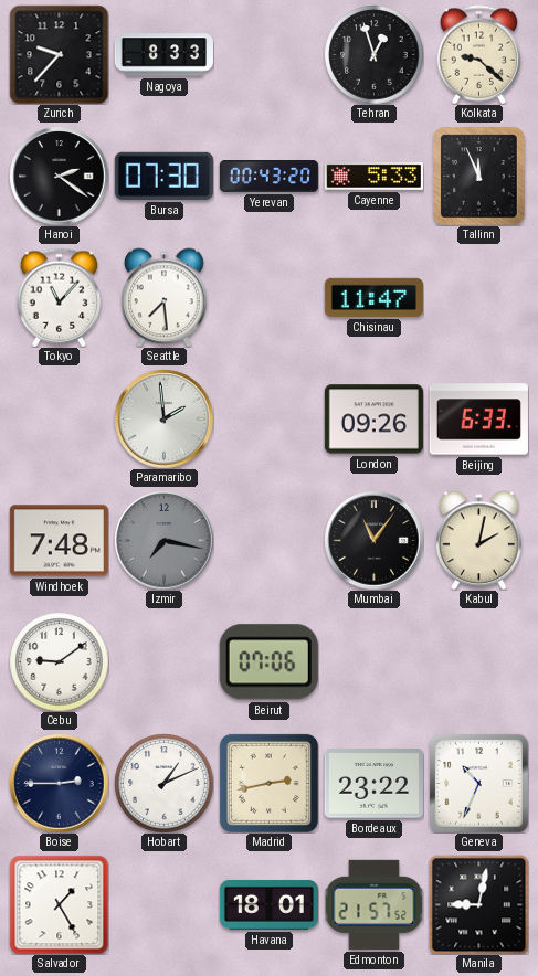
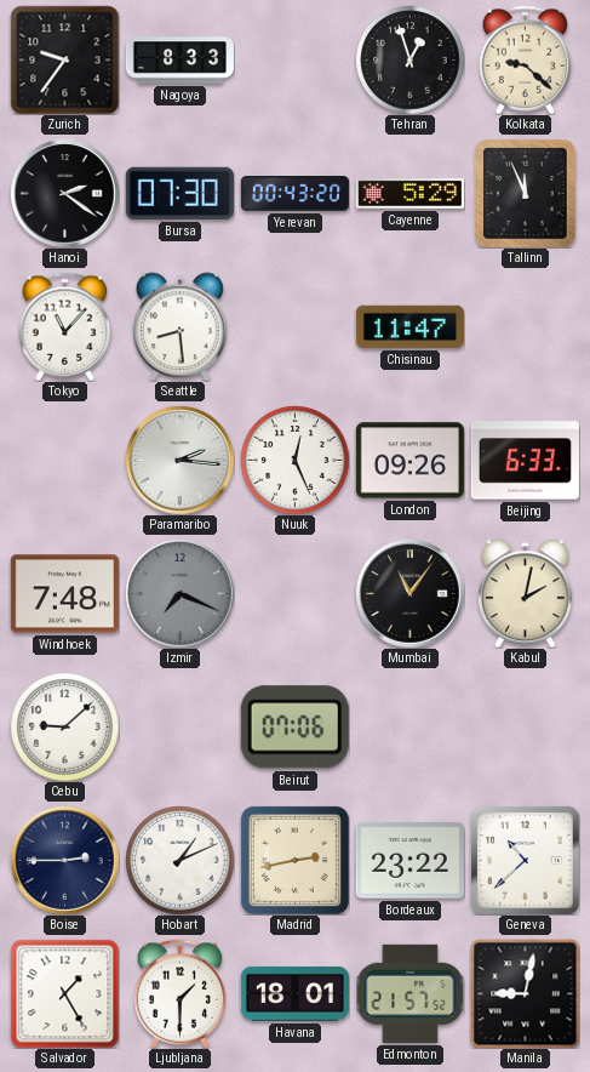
Zurich: 9:37 -> 9:36 (64, 59)
Cayenne: 5:33 -> 5:29 (409, 194)
Seattle: 7:29 -> 8:29 (181, 326)
Paramaribo: 1:59 -> 2:16 (179, 460)
Nuuk: none -> 12:26 (294, 460)
Izmir: 7:17 -> 7:19 (179, 593)
Cebu: 9:09 -> 9:08 (64, 726)
Geneva: 10:34 -> 10:38 (526, 861)
Ljubljana: none -> 1:30 (181, 993)
